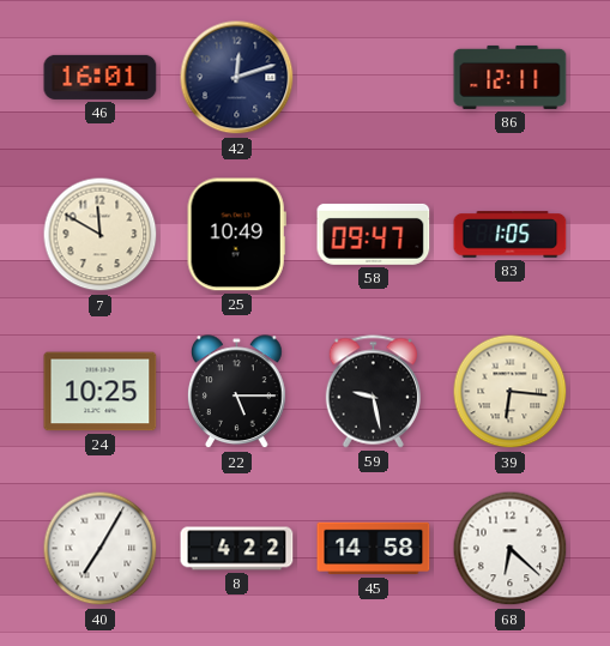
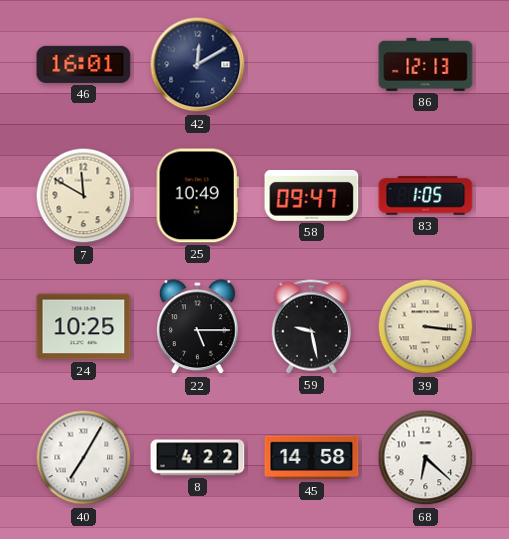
42: 12:12 -> 12:10 (198, 65)
86: 12:11 -> 12:13 (426, 64)
39: 6:16 -> 3:16 (426, 327)
